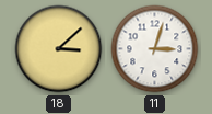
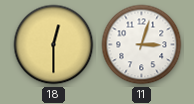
18: 3:08 -> 12:30 (54, 45)
